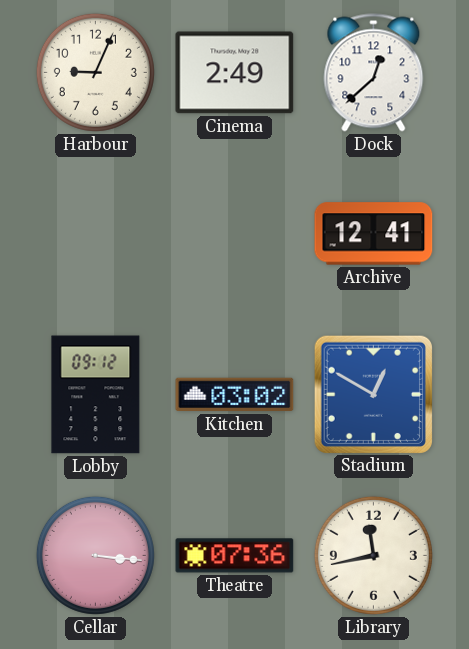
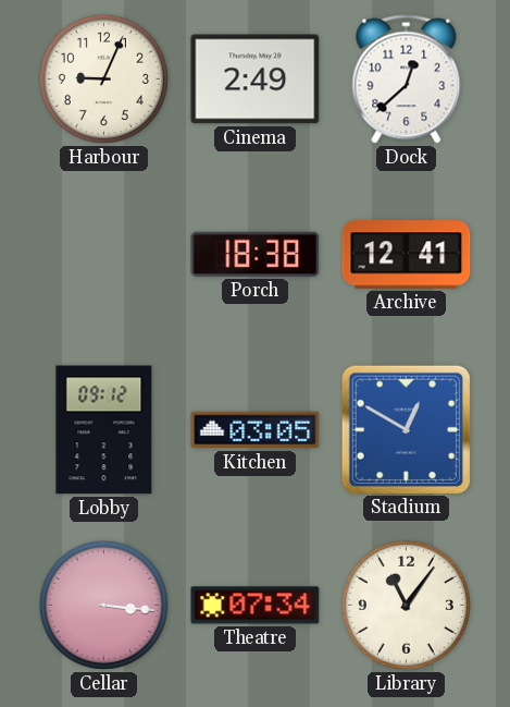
Porch: none -> 18:38 (256, 254)
Kitchen: 03:02 -> 03:05 (256, 430)
Theatre: 07:36 -> 07:34 (256, 606)
Library: 11:43 -> 11:06 (406, 605)
